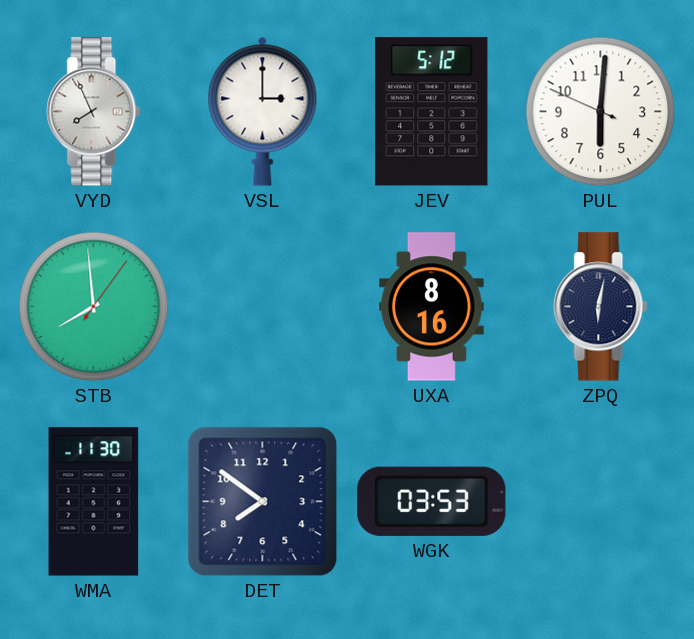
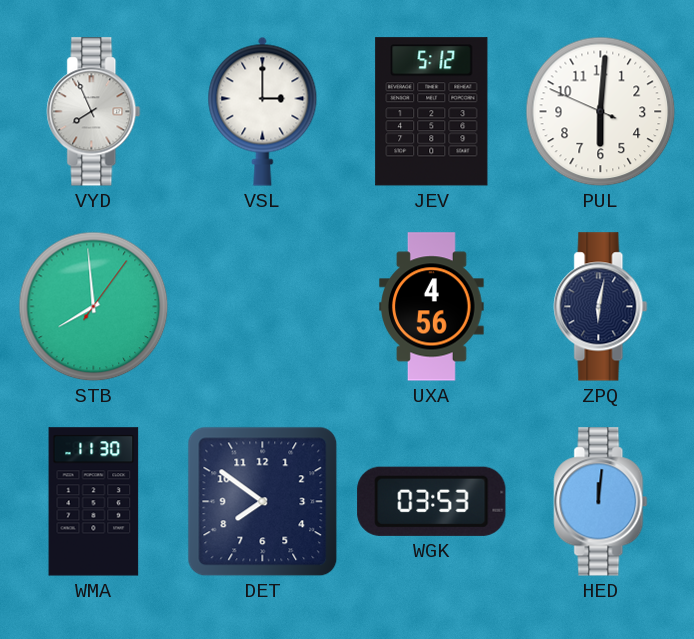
UXA: 8:16 -> 4:56 (432, 307)
HED: none -> 12:01 (601, 502)
